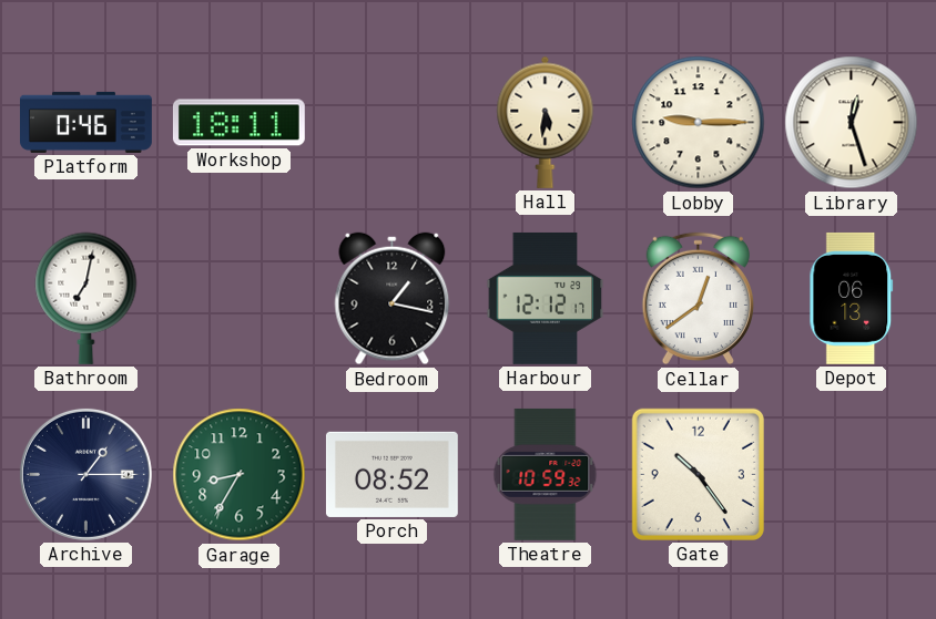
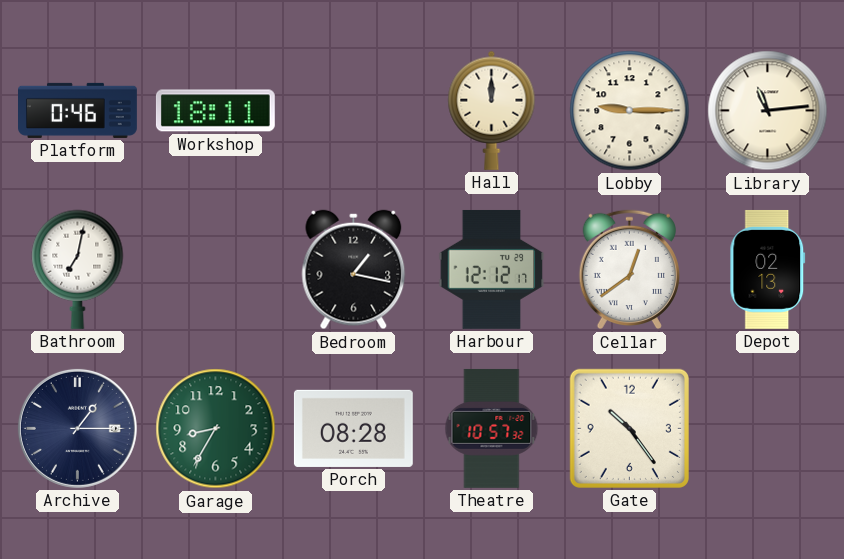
Hall: 5:31 -> 12:00 (492, 110)
Library: 12:27 -> 11:14 (768, 111)
Depot: 06:13 -> 02:13 (768, 269)
Porch: 08:52 -> 08:28 (353, 428)
Theatre: 10:59 -> 10:57 (492, 428)
